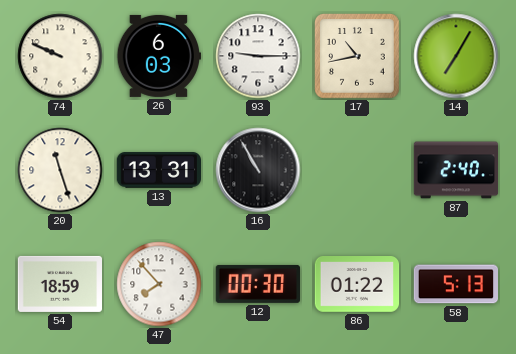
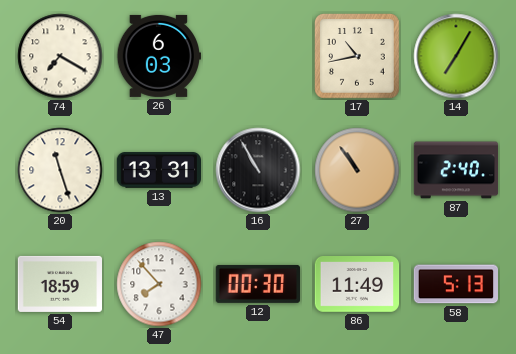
74: 9:49 -> 7:20 (60, 56)
93: 9:15 -> none (258, 56)
27: none -> 10:54 (357, 170)
86: 01:22 -> 11:49 (357, 284)
